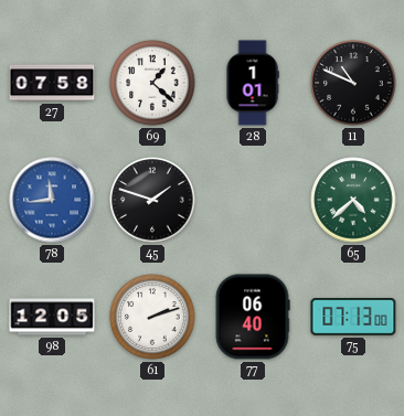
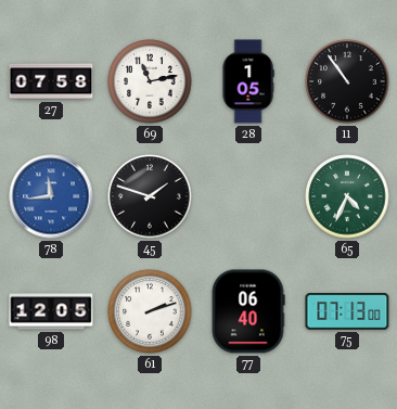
69: 1:22 -> 11:13 (150, 81)
28: 1:01 -> 1:05 (248, 81)
11: 10:49 -> 10:54 (347, 81)
65: 4:38 -> 4:34 (347, 196)
